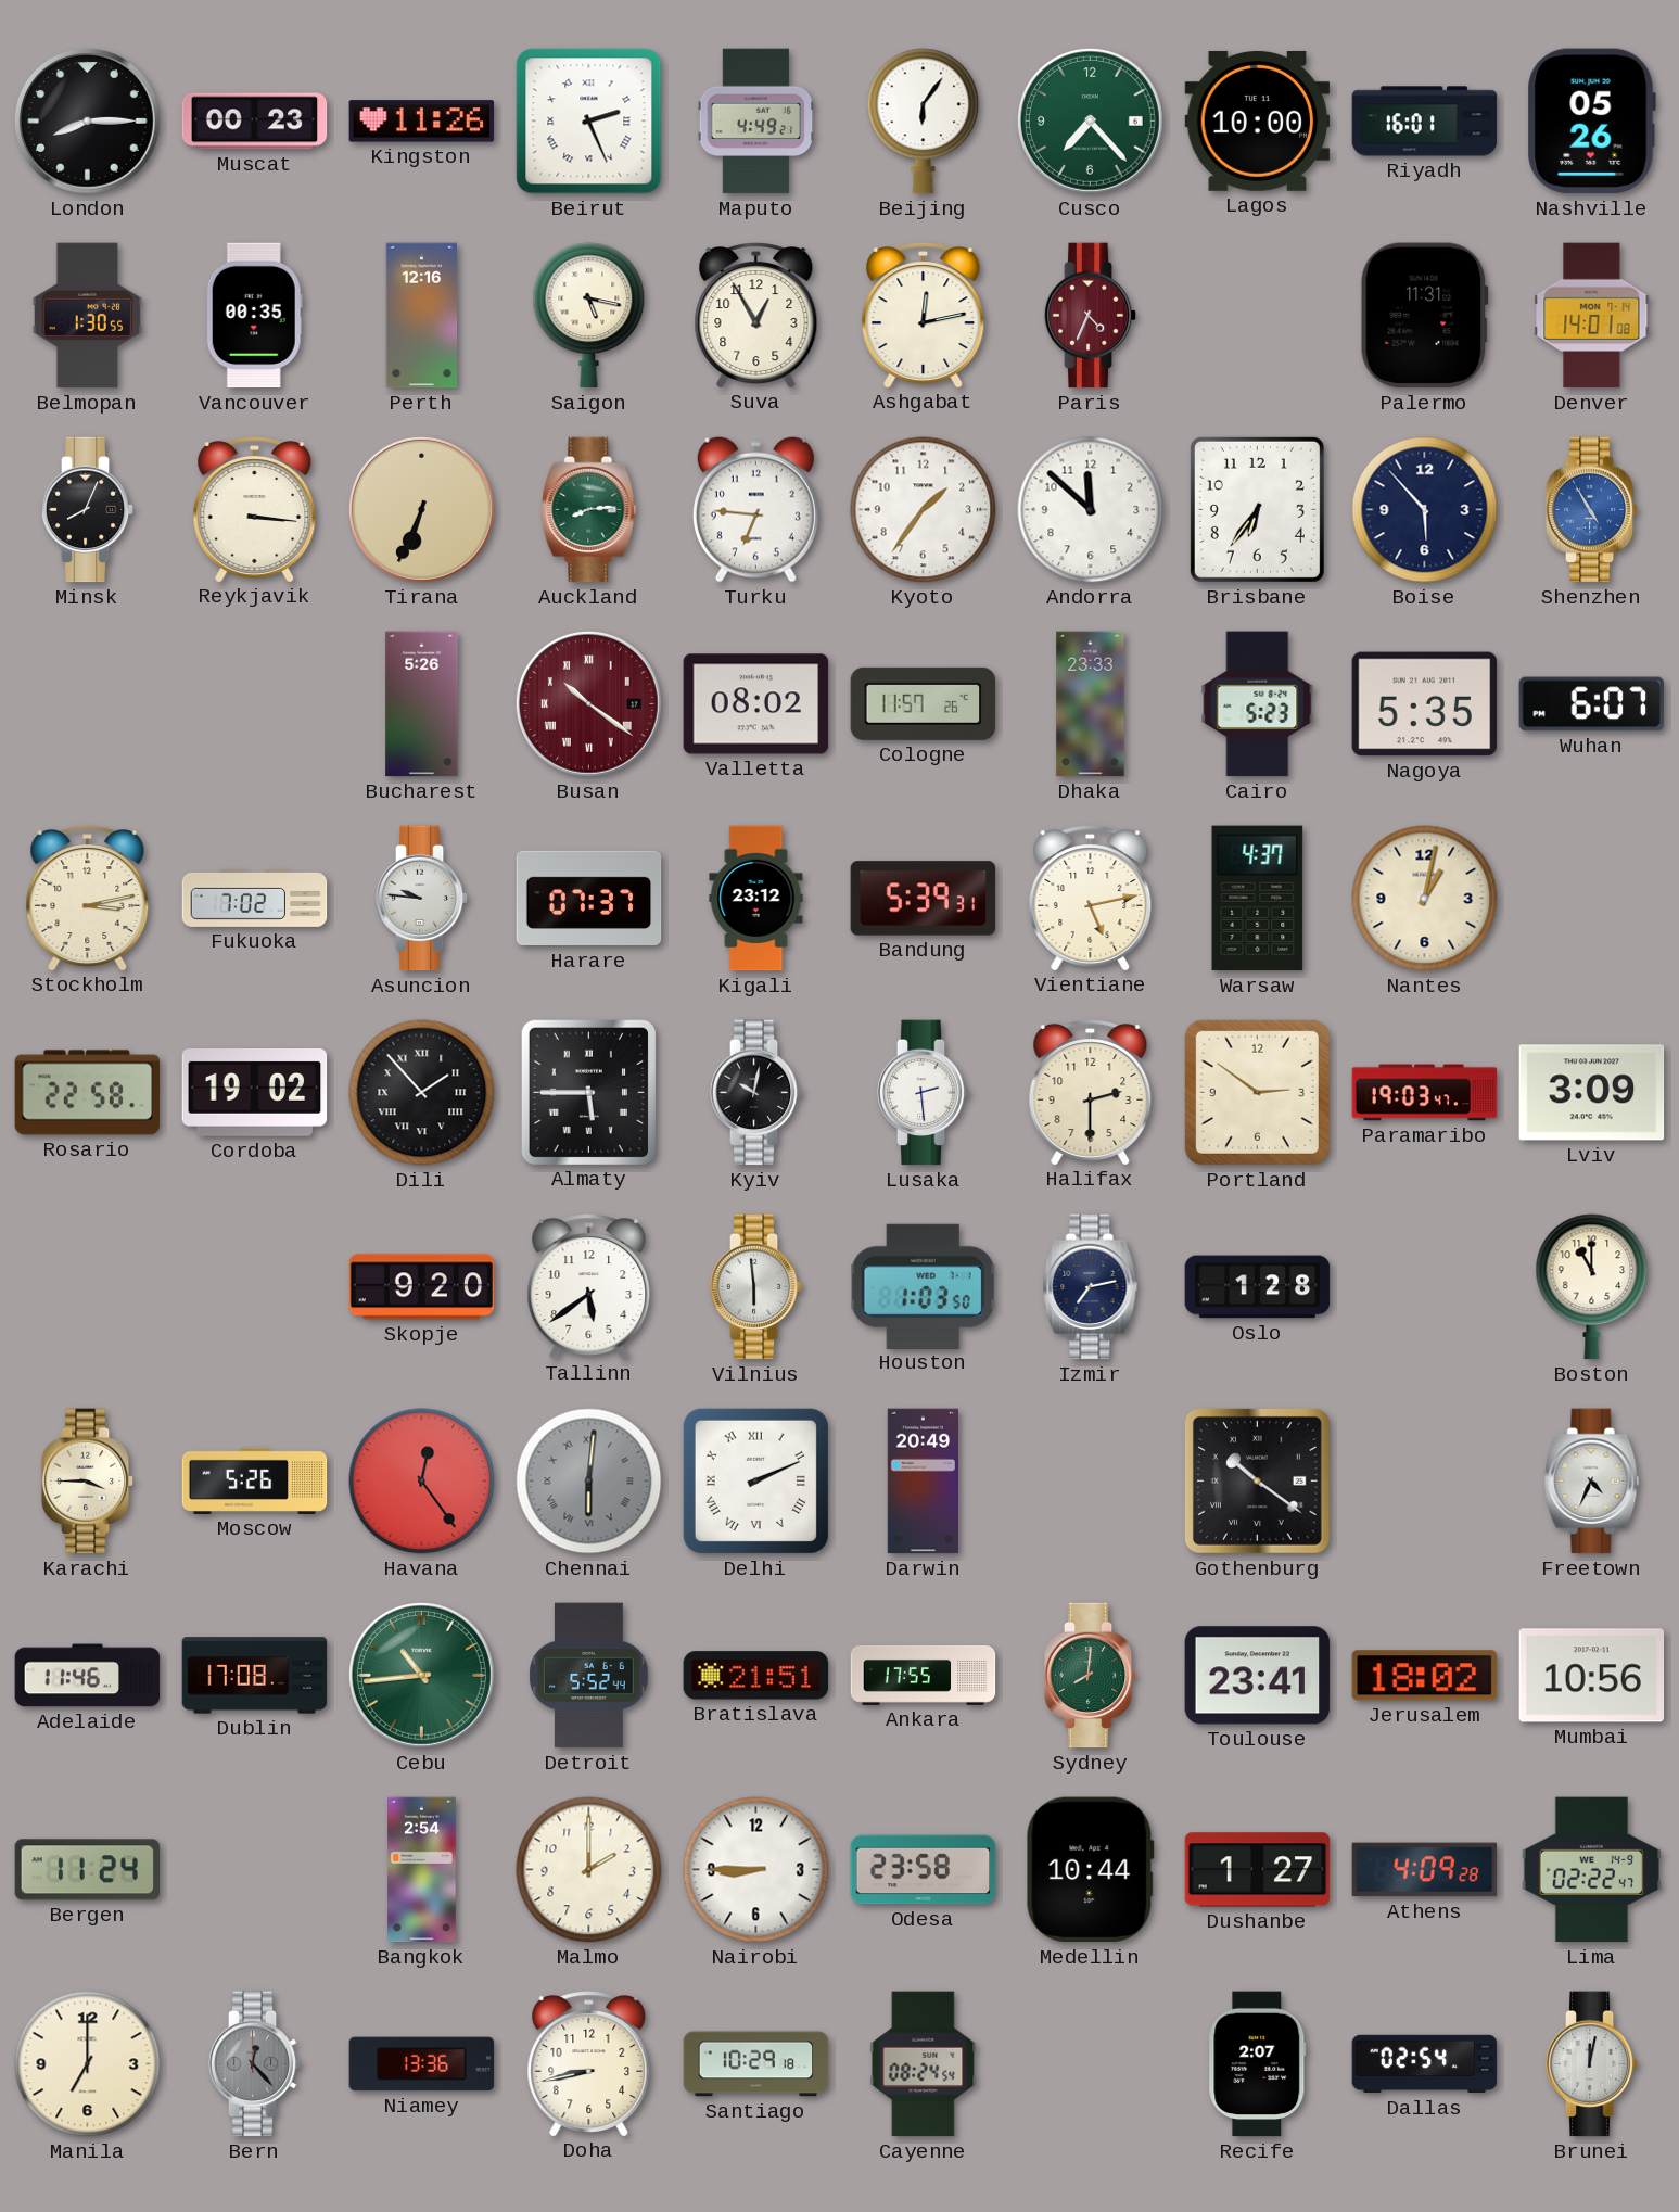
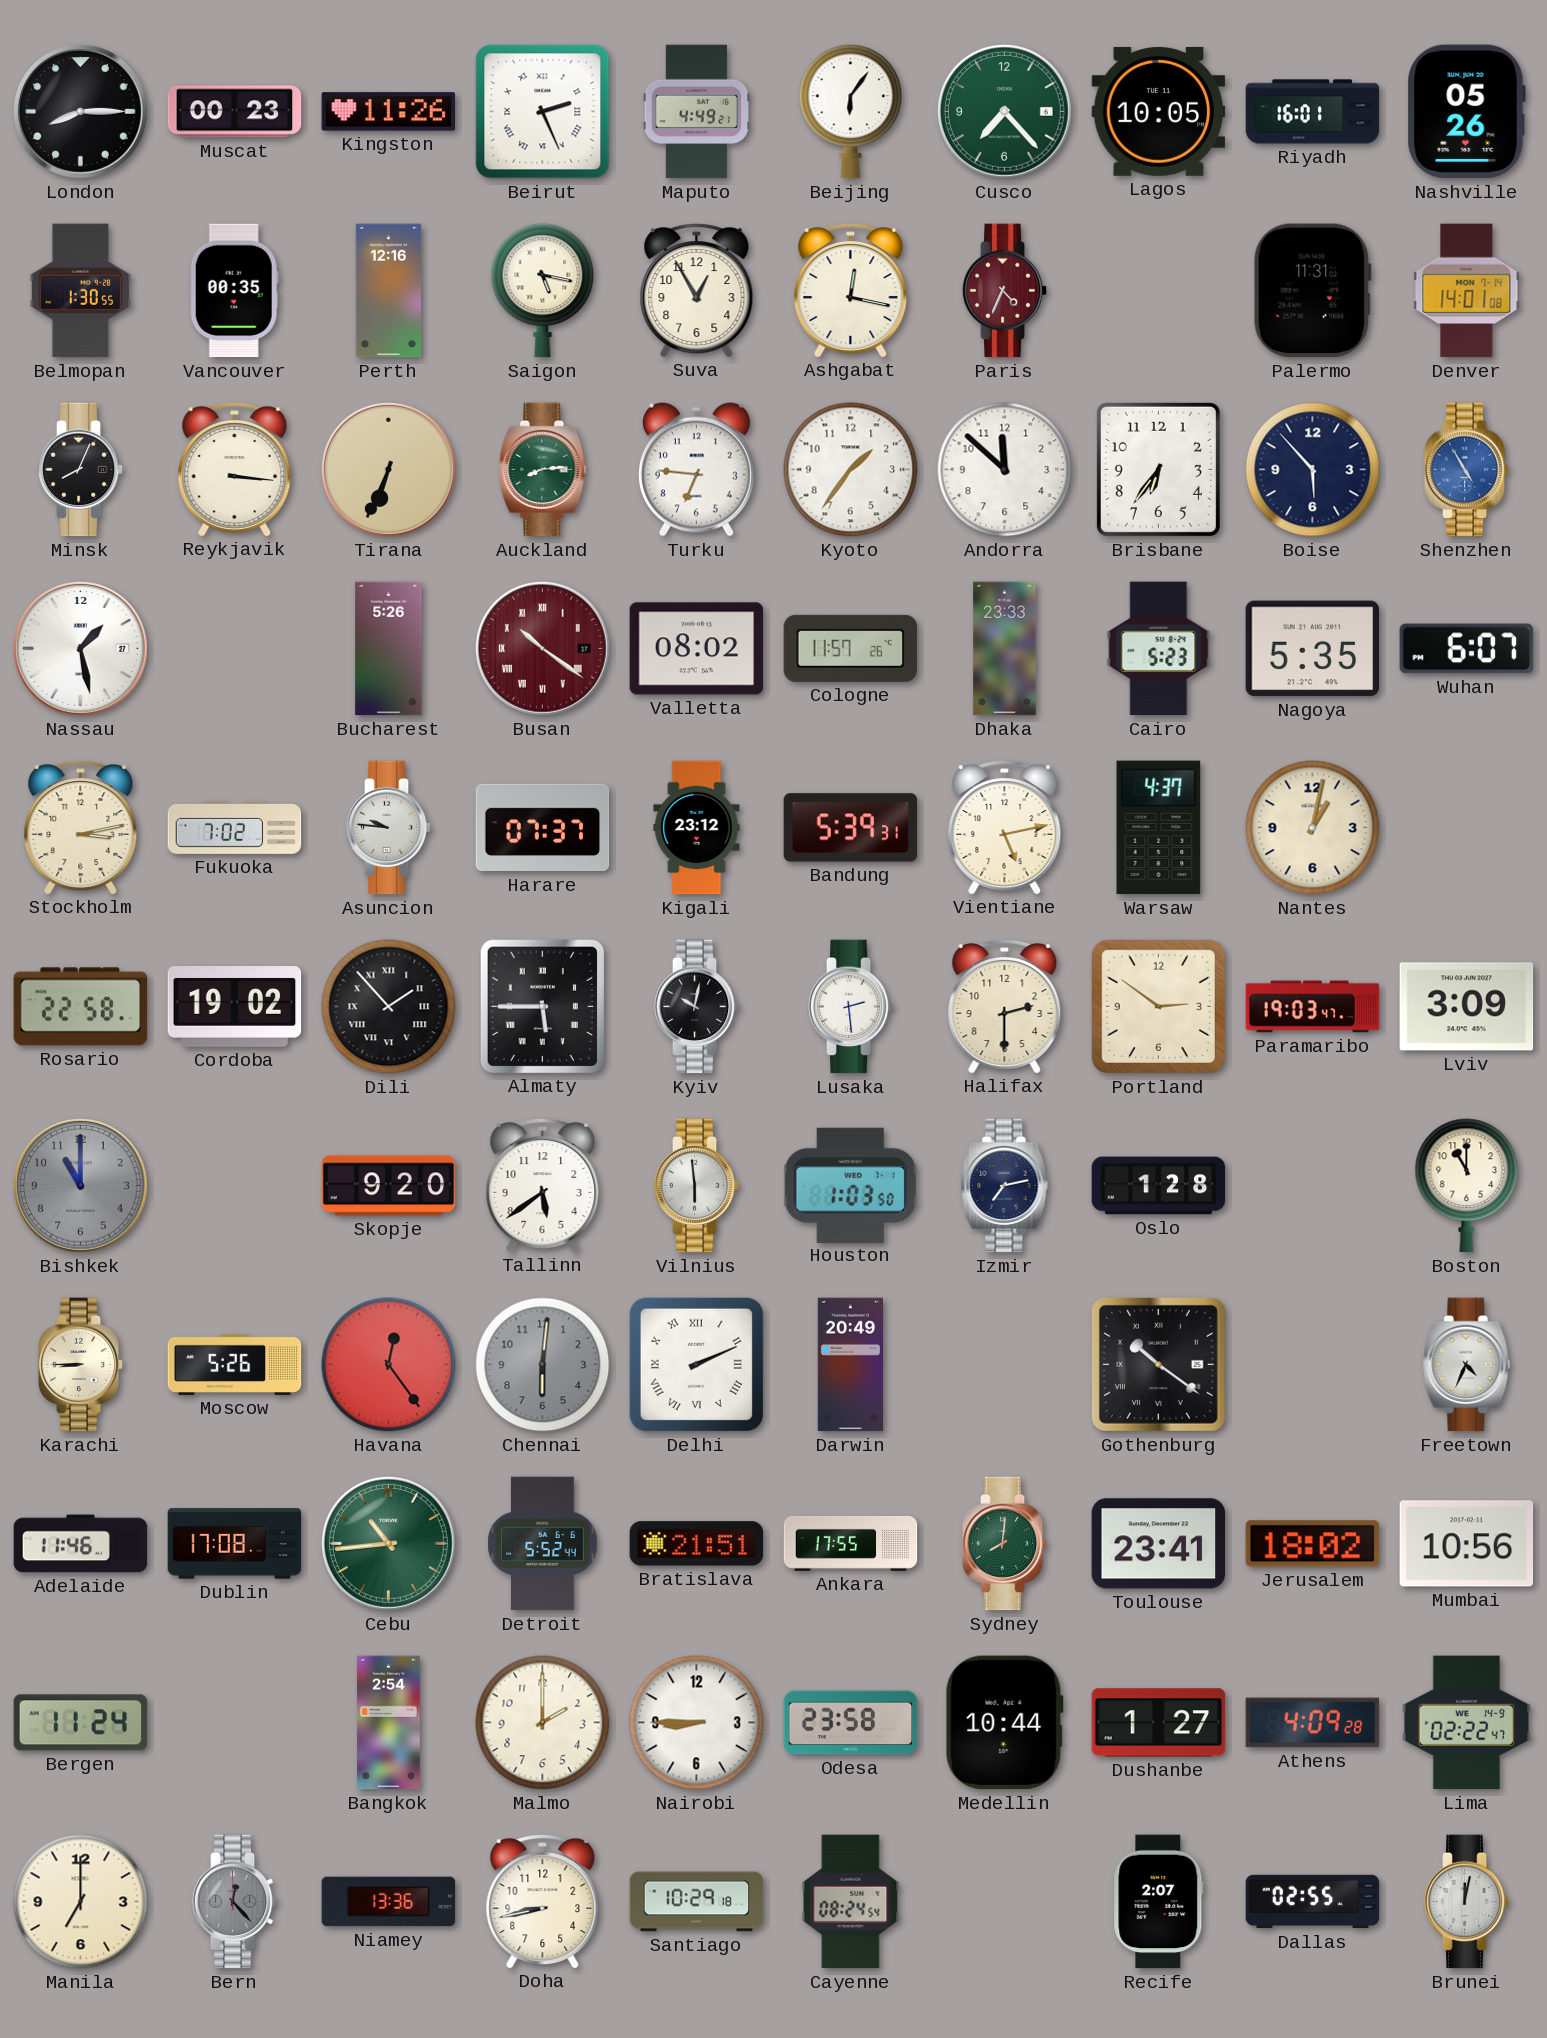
Lagos: 10:00 -> 10:05 (1159, 111)
Ashgabat: 12:13 -> 12:17 (851, 290)
Nassau: none -> 1:28 (81, 649)
Bishkek: none -> 11:00 (81, 1186)
Karachi: 3:45 -> 8:45 (81, 1365)
Chennai numerals: Roman -> Arabic (543, 1365)
Dallas: 02:54 -> 02:55 (1313, 1902)
